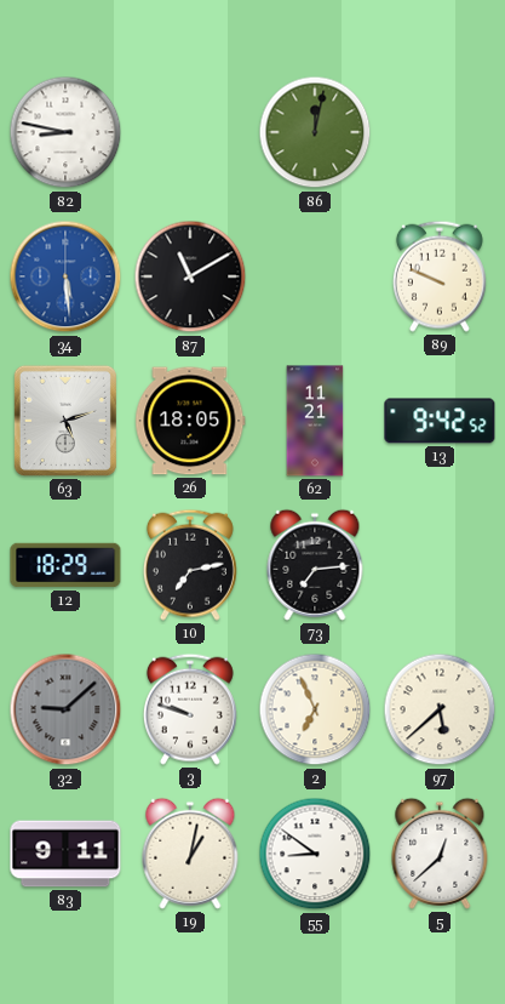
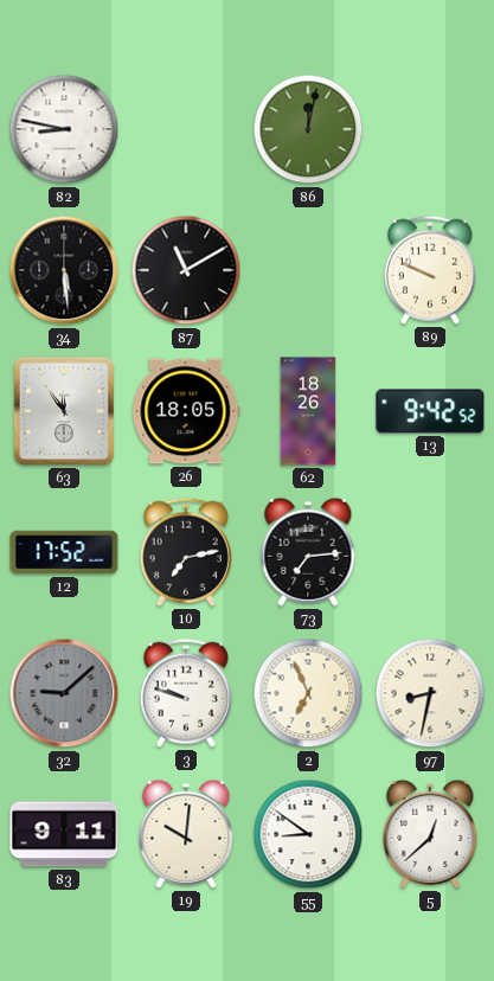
34 dial: blue -> black (64, 270)
63: 5:12 -> 11:54 (64, 411)
62: 11:21 -> 18:26 (308, 411)
12: 18:29 -> 17:52 (64, 552)
97: 5:38 -> 8:32 (430, 693)
19: 1:02 -> 10:01 (186, 834)
